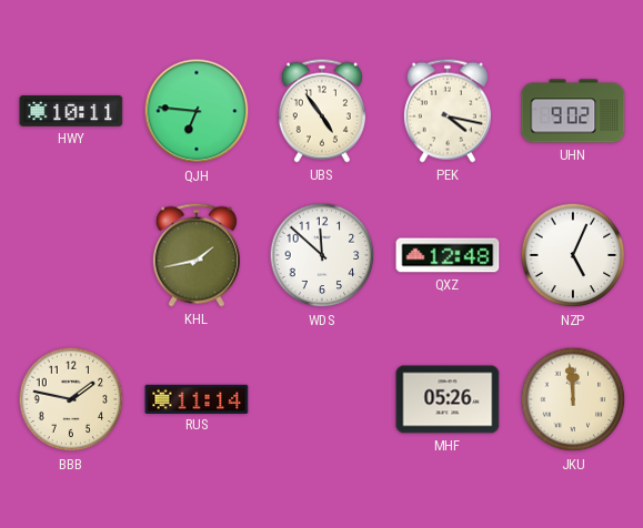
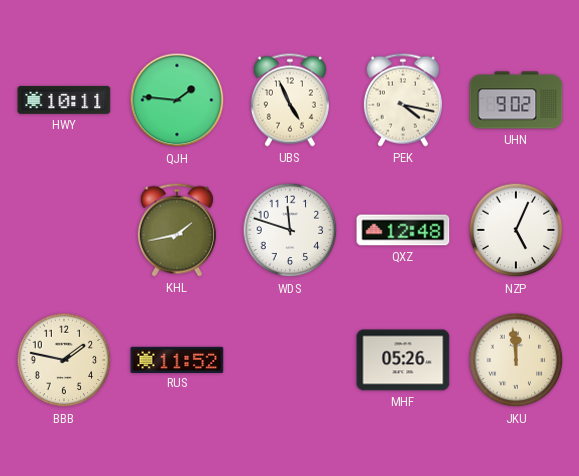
QJH: 6:46 -> 1:46 (177, 100)
UBS: 4:54 -> 4:56 (290, 100)
WDS: 11:52 -> 11:48 (290, 230)
RUS: 11:14 -> 11:52 (177, 359)
